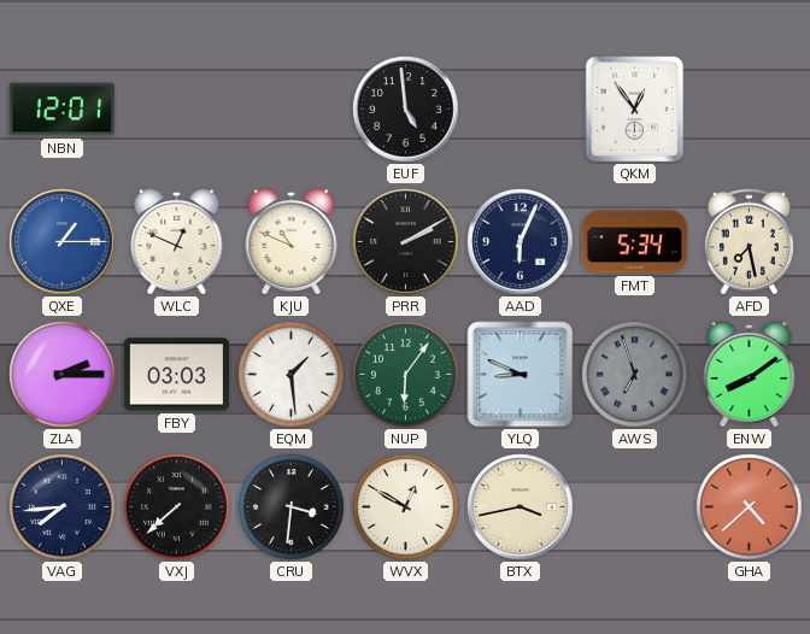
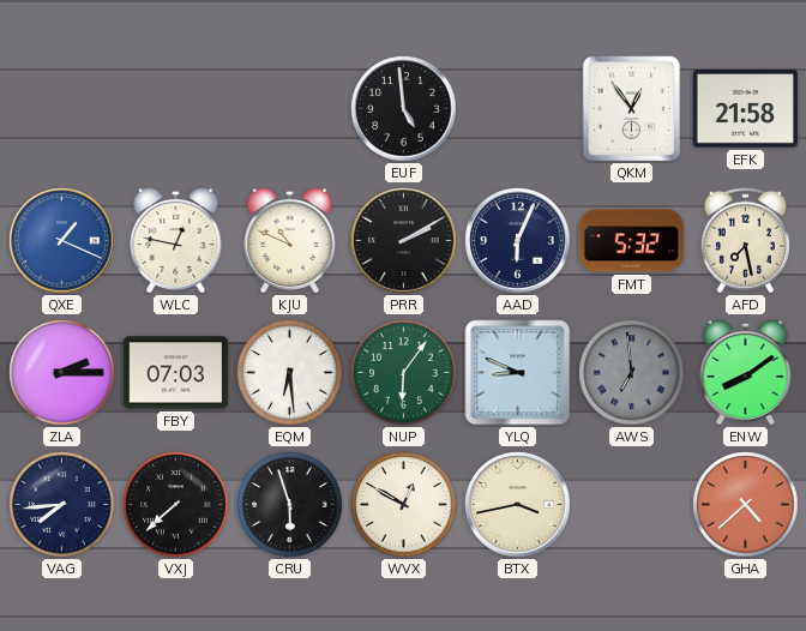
NBN: 12:01 -> none (61, 110)
EFK: none -> 21:58 (745, 109)
QXE: 1:15 -> 1:19 (62, 241)
WLC: 12:49 -> 12:47 (176, 240)
FMT: 5:34 -> 5:32 (632, 241)
FBY: 03:03 -> 07:03 (176, 373)
EQM: 1:29 -> 6:29 (290, 373)
AWS: 6:57 -> 6:59 (632, 373)
CRU: 3:31 -> 5:57 (290, 505)
